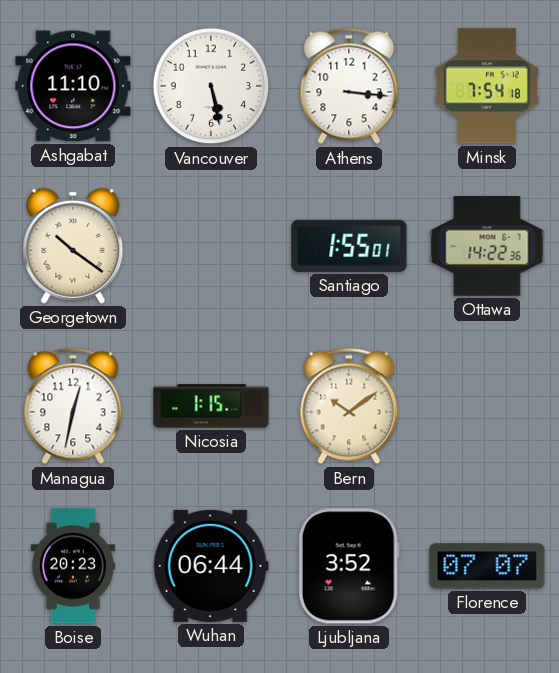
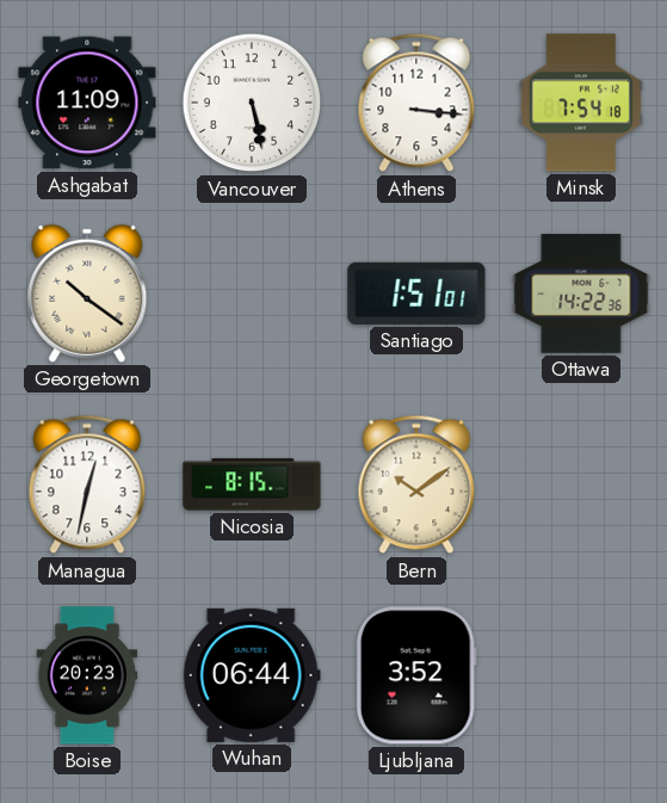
Ashgabat: 11:10 -> 11:09 (87, 103)
Santiago: 1:55 -> 1:51 (416, 294)
Nicosia: 1:15 -> 8:15 (252, 484)
Florence: 07:07 -> none (487, 566)
